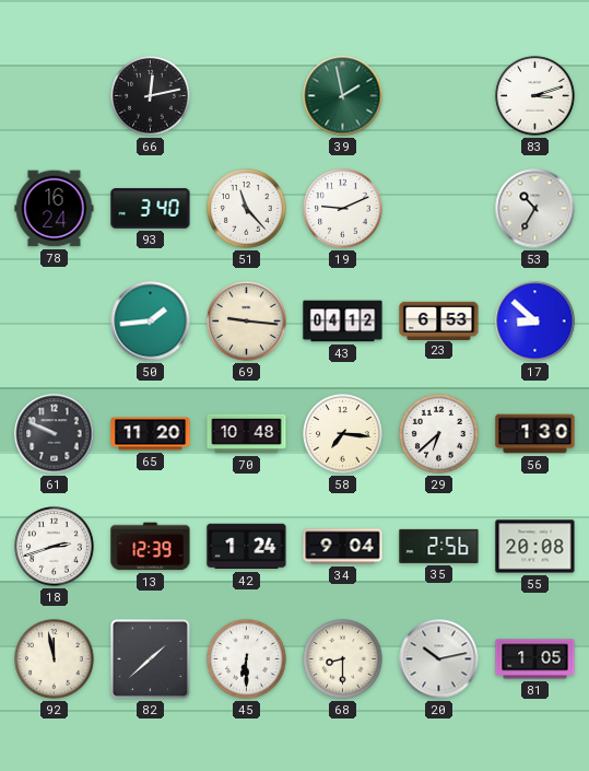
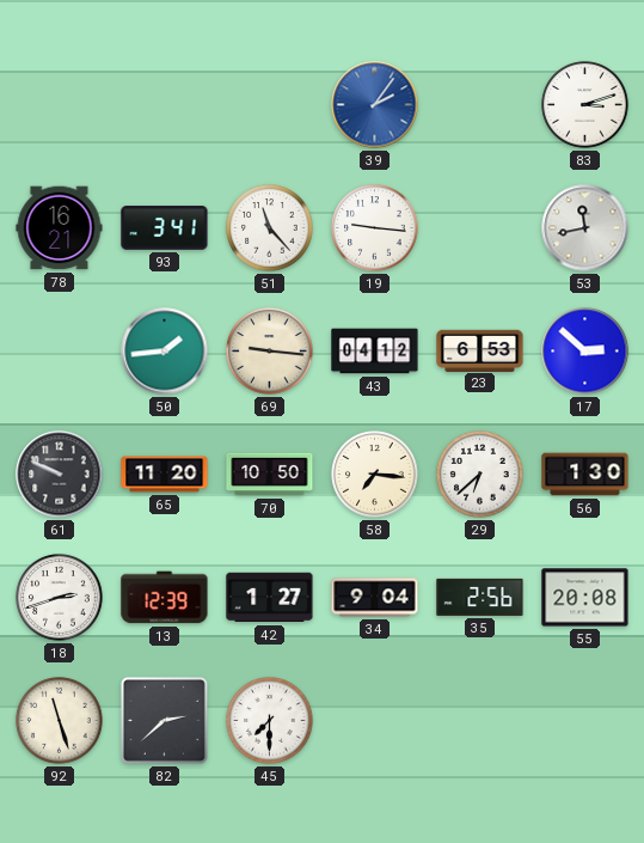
66: 12:13 -> none (151, 96)
39: 1:58 -> 2:06 (375, 105)
39 dial: green -> blue (375, 105)
78: 16:24 -> 16:21 (60, 228)
93: 3:40 -> 3:41 (165, 228)
19: 9:11 -> 9:16 (375, 228)
53: 10:35 -> 11:43 (585, 228)
17: 8:52 -> 2:52 (585, 352)
70: 10:48 -> 10:50 (270, 475)
42: 1:24 -> 1:27 (270, 598)
92: 11:58 -> 11:27 (60, 721)
82: 1:38 -> 2:38 (164, 720)
45: 6:30 -> 7:30 (270, 721)
68: 8:30 -> none (343, 659)
20: 10:13 -> none (439, 659)
81: 1:05 -> none (535, 659)
